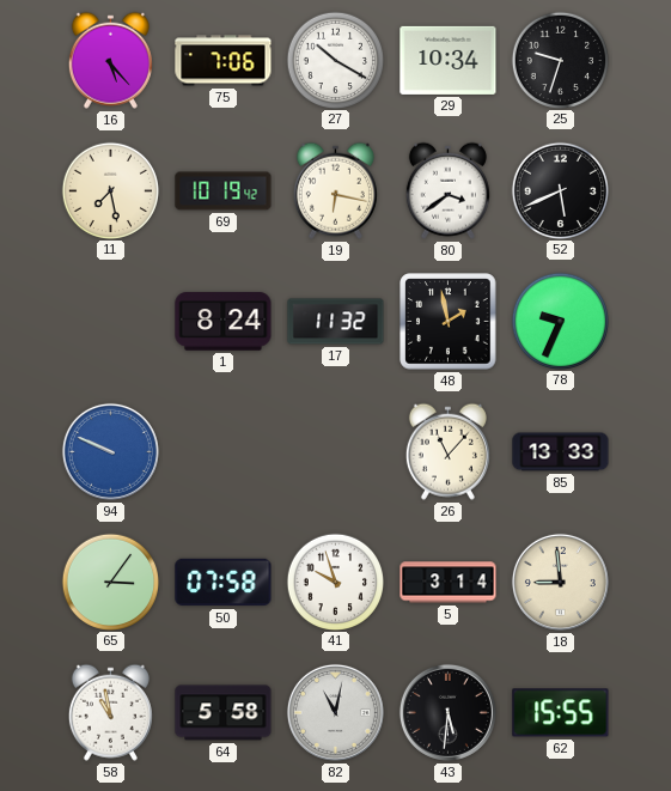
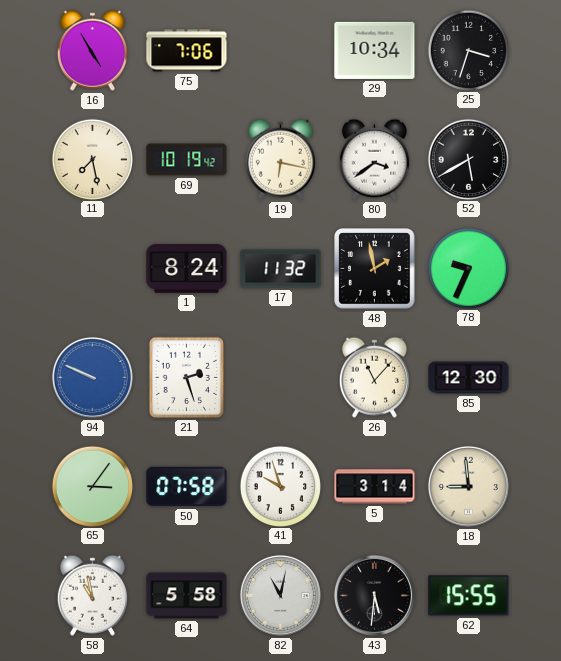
16: 5:23 -> 4:55 (92, 50)
27: 10:20 -> none (335, 60)
25: 9:33 -> 3:33 (468, 50)
52: 5:41 -> 5:40 (468, 159)
21: none -> 2:27 (186, 377)
85: 13:33 -> 12:30 (469, 378)
